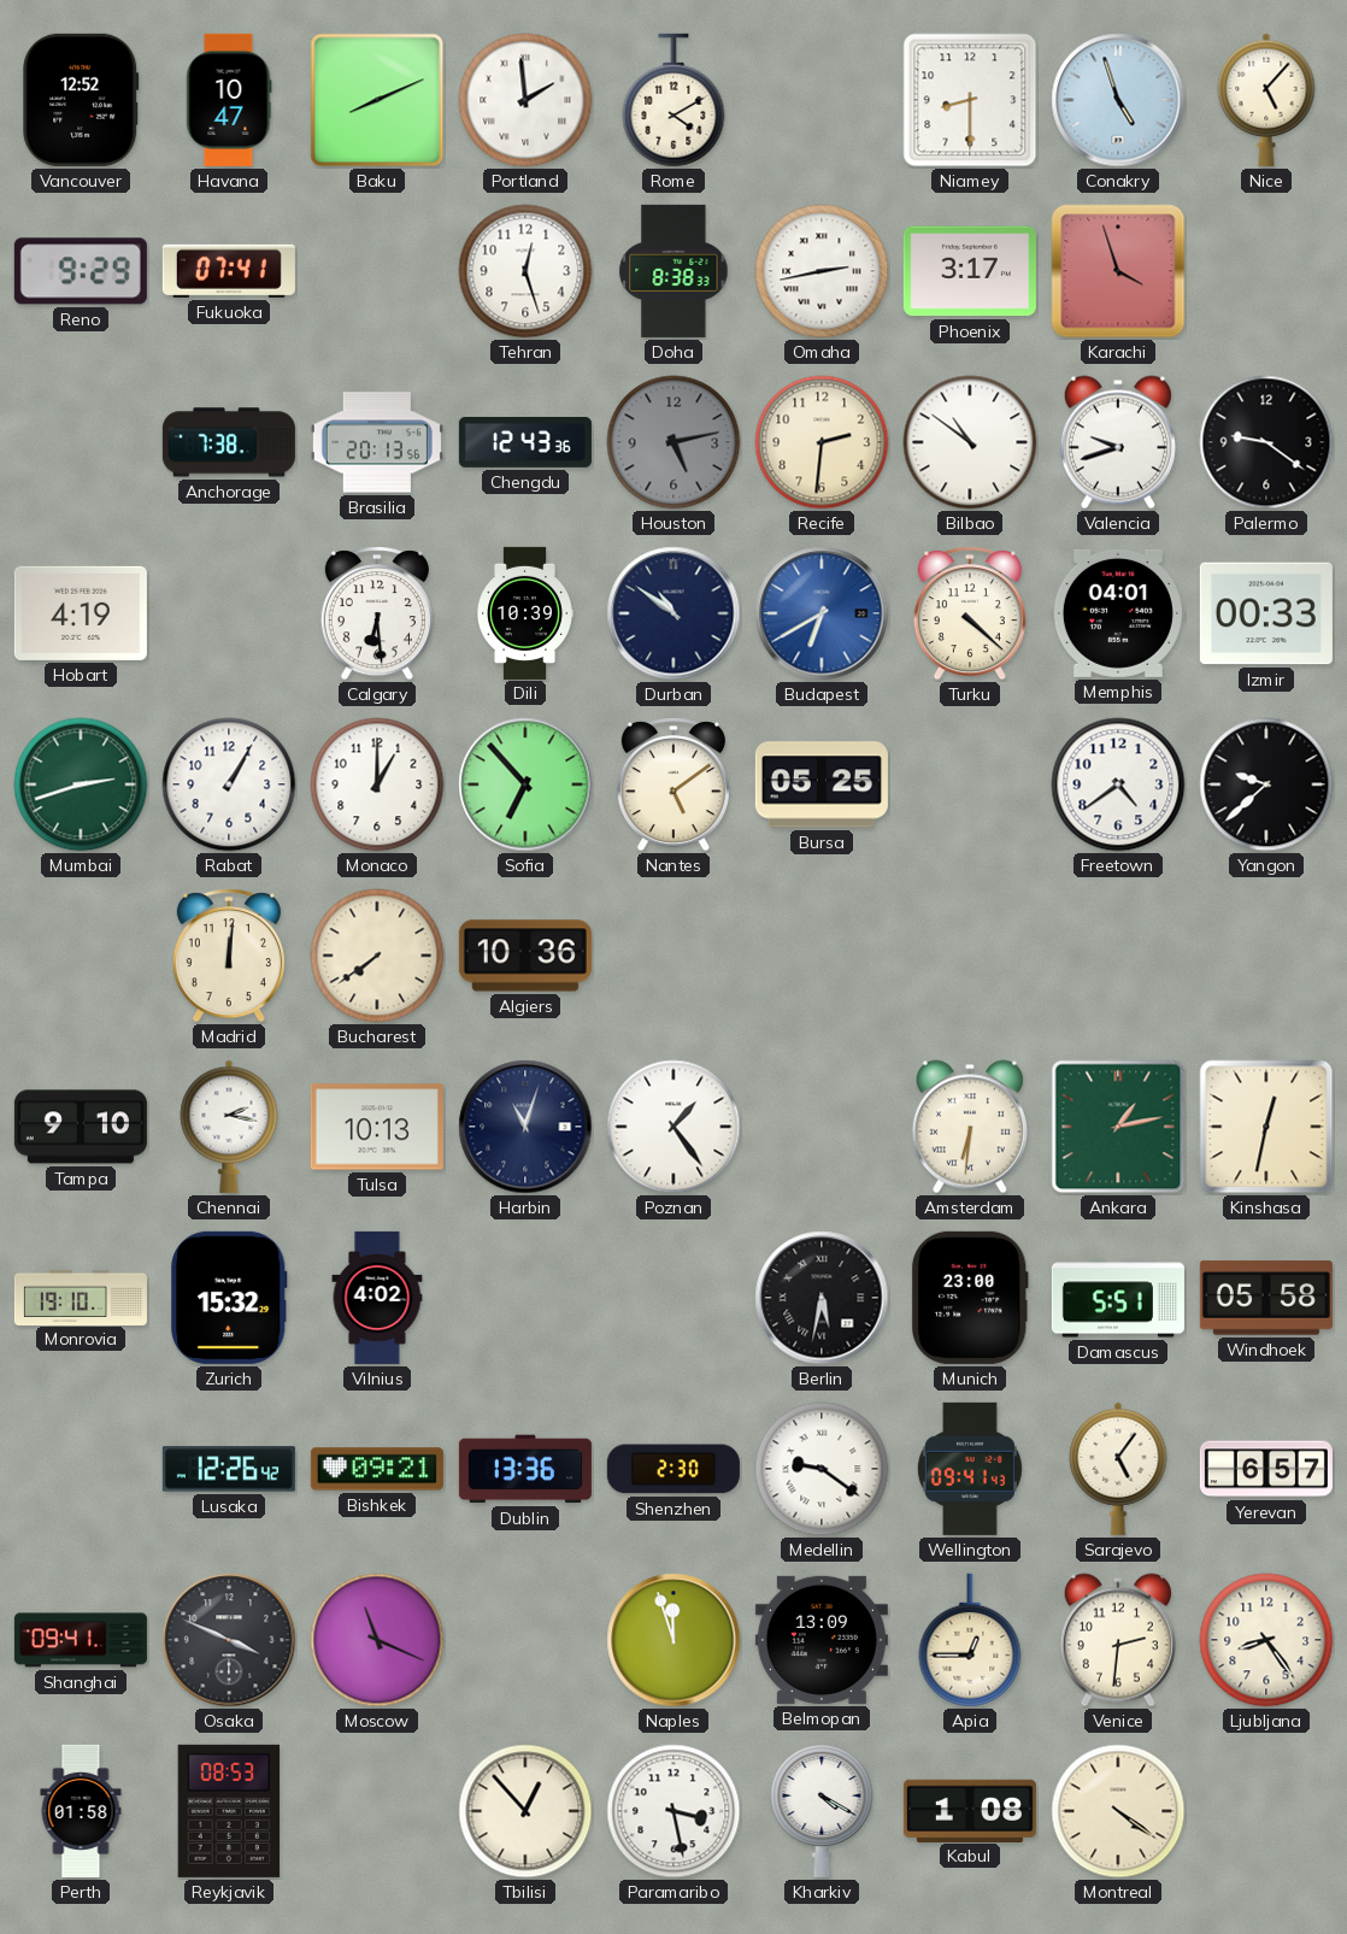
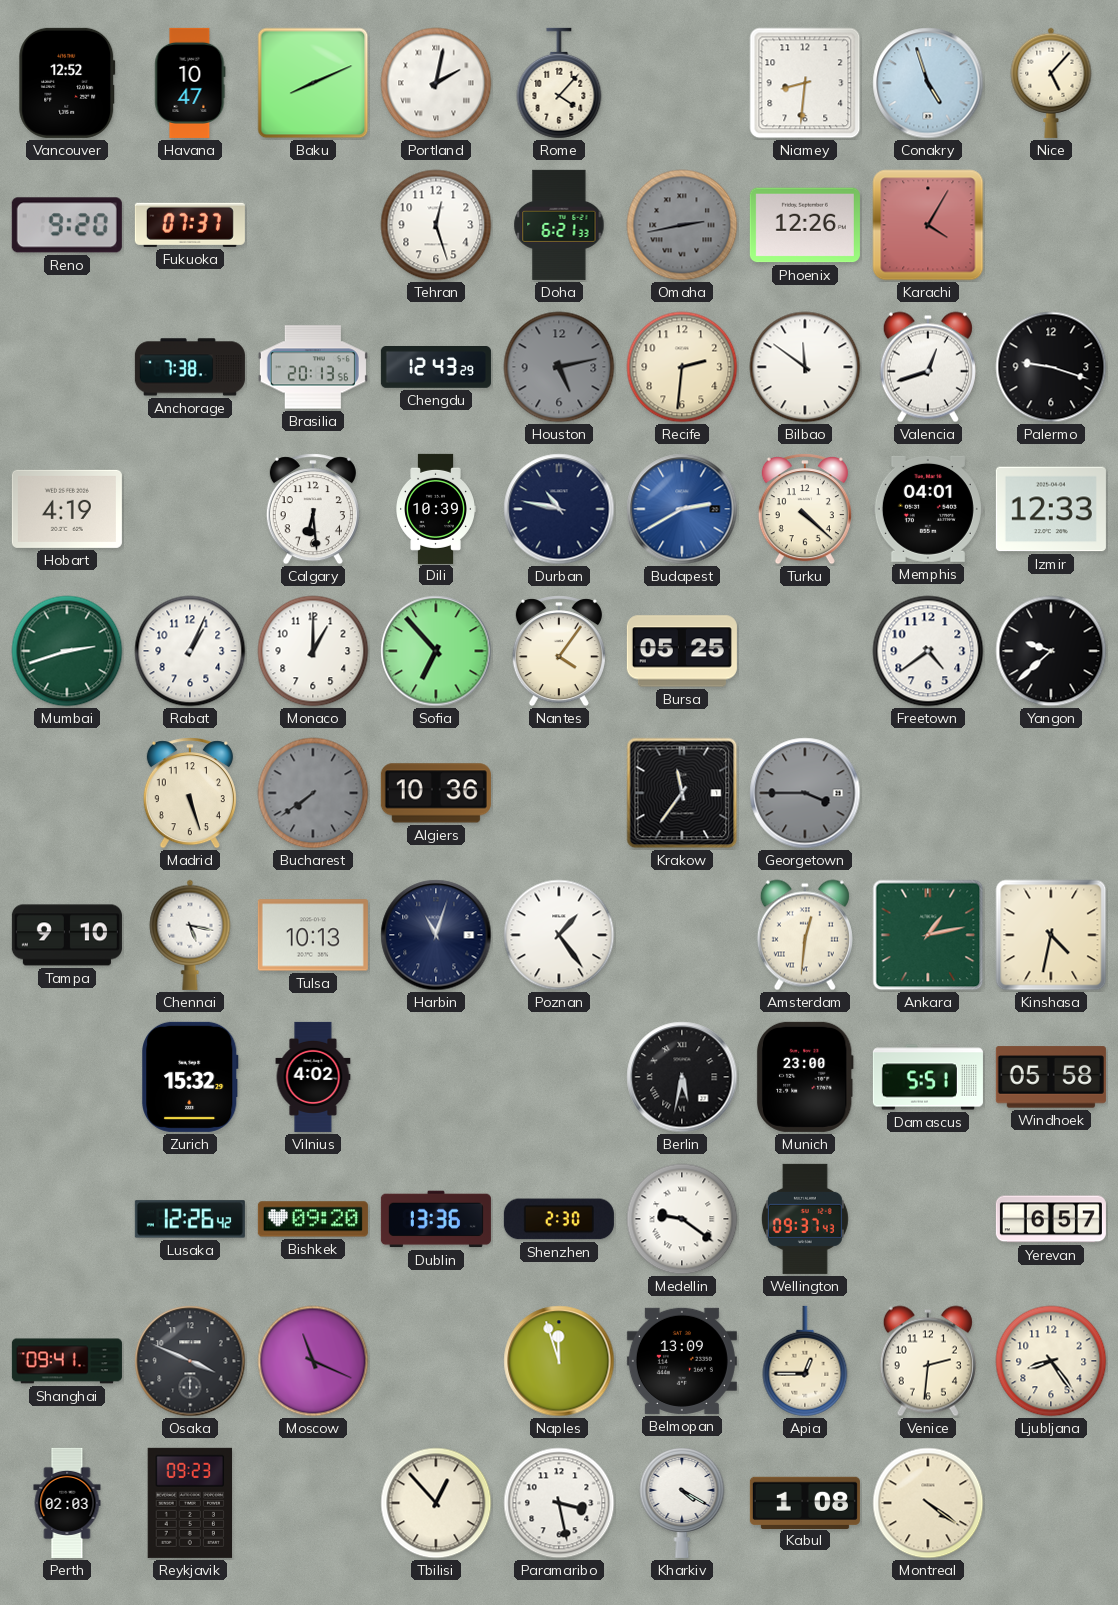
Portland: 1:59 -> 2:02 (436, 83)
Rome: 4:10 -> 4:07 (559, 83)
Niamey: 8:30 -> 8:31 (805, 83)
Reno: 9:29 -> 9:20 (67, 225)
Fukuoka: 07:41 -> 07:37 (190, 225)
Doha: 8:38 -> 6:21 (559, 225)
Omaha dial: white -> grey (682, 225)
Phoenix: 3:17 -> 12:26 (805, 225)
Karachi: 3:57 -> 4:05 (928, 225)
Chengdu: 12:43:36 -> 12:43:29 (436, 368)
Bilbao: 10:51 -> 11:51 (805, 367)
Valencia: 9:42 -> 12:42 (928, 367)
Palermo: 9:21 -> 9:18 (1051, 367)
Durban: 10:51 -> 10:47 (559, 509)
Budapest: 6:40 -> 2:40 (682, 509)
Izmir: 00:33 -> 12:33 (1051, 509)
Rabat: 1:05 -> 1:04 (190, 651)
Nantes: 5:09 -> 4:06 (559, 651)
Madrid: 12:01 -> 5:27 (190, 793)
Bucharest dial: cream -> grey (313, 793)
Krakow: none -> 11:36 (682, 793)
Georgetown: none -> 3:45 (805, 793)
Chennai: 2:17 -> 5:17 (190, 935)
Amsterdam: 6:31 -> 12:31 (805, 935)
Kinshasa: 12:32 -> 4:32 (1051, 935)
Monrovia: 19:10 -> none (81, 1297)
Bishkek: 09:21 -> 09:20 (313, 1219)
Wellington: 09:41 -> 09:37 (805, 1219)
Sarajevo: 5:06 -> none (1118, 1469)
Perth: 01:58 -> 02:03 (67, 1503)
Reykjavik: 08:53 -> 09:23 (189, 1503)
